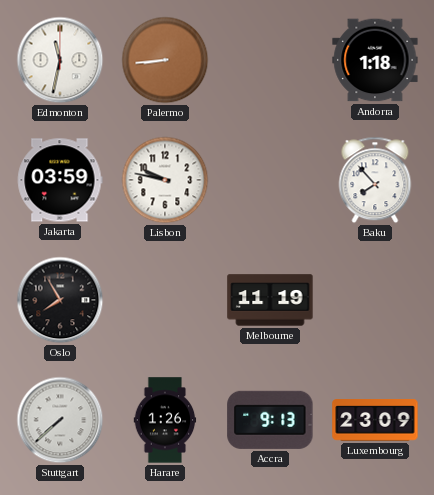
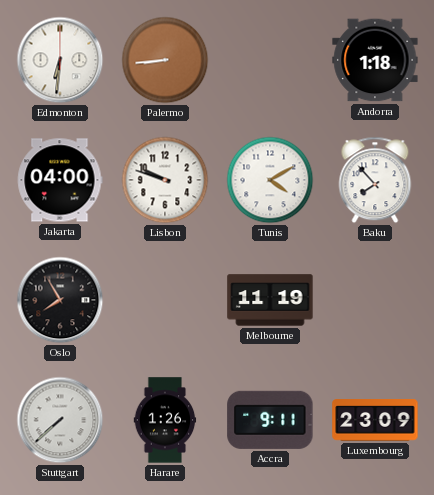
Edmonton: 11:32 -> 6:31 (60, 60)
Jakarta: 03:59 -> 04:00 (60, 180)
Lisbon: 9:47 -> 9:48 (165, 180)
Tunis: none -> 4:10 (270, 180)
Accra: 9:13 -> 9:11 (270, 420)
